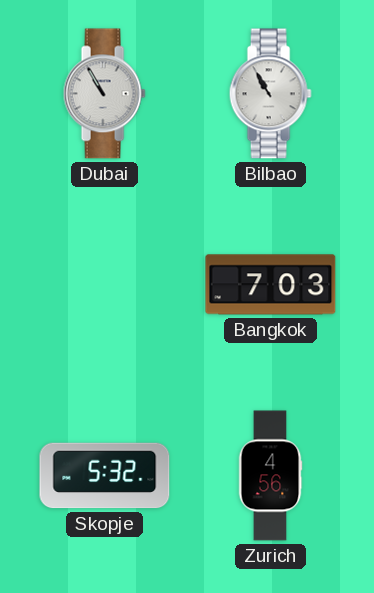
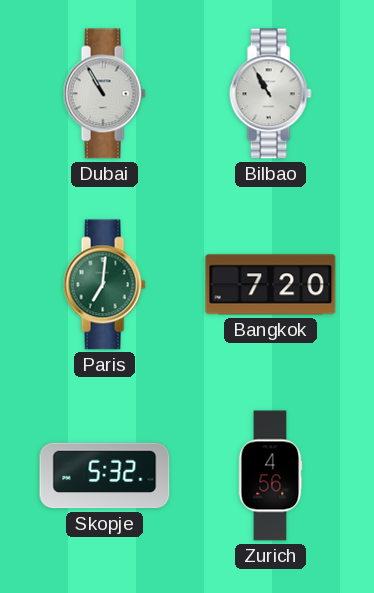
Paris: none -> 7:01 (104, 285)
Bangkok: 7:03 -> 7:20 (271, 285)
